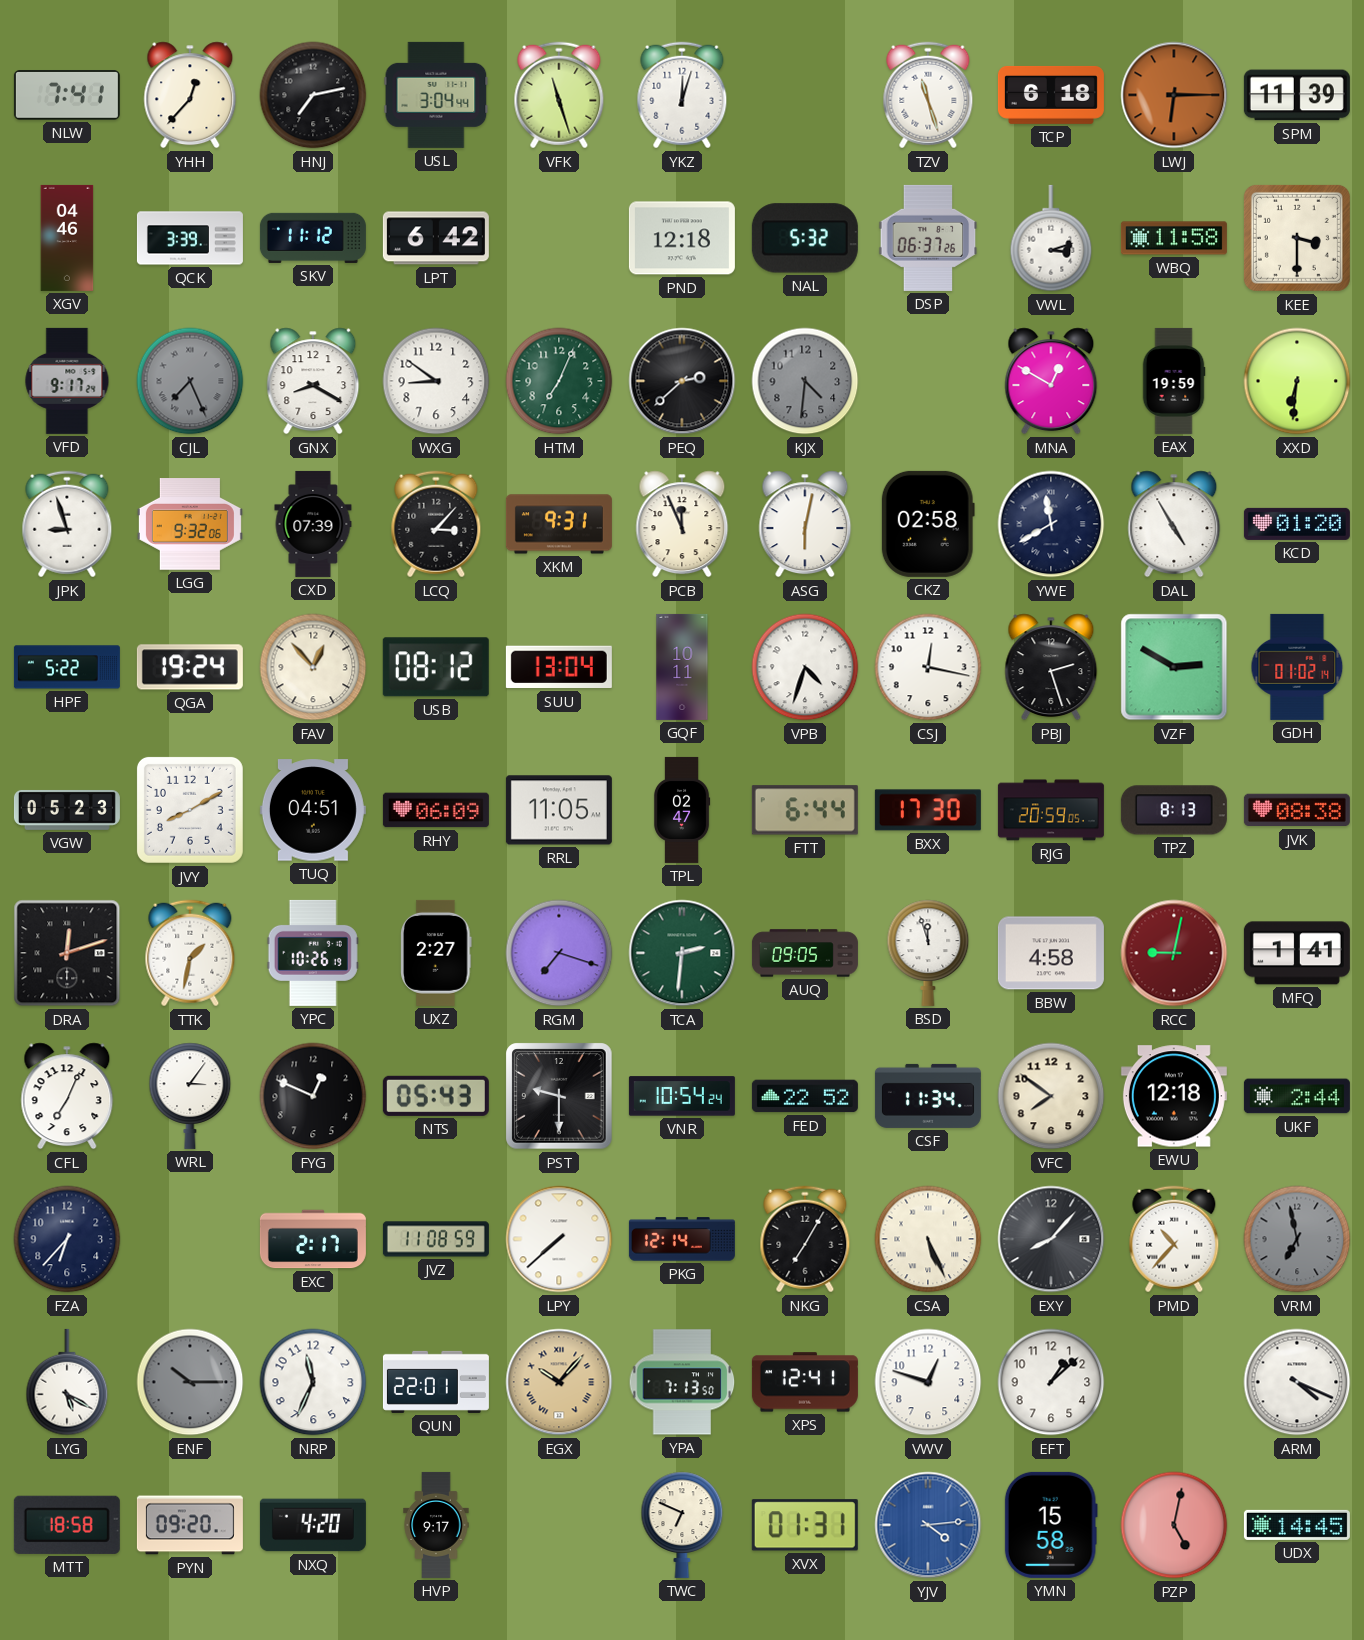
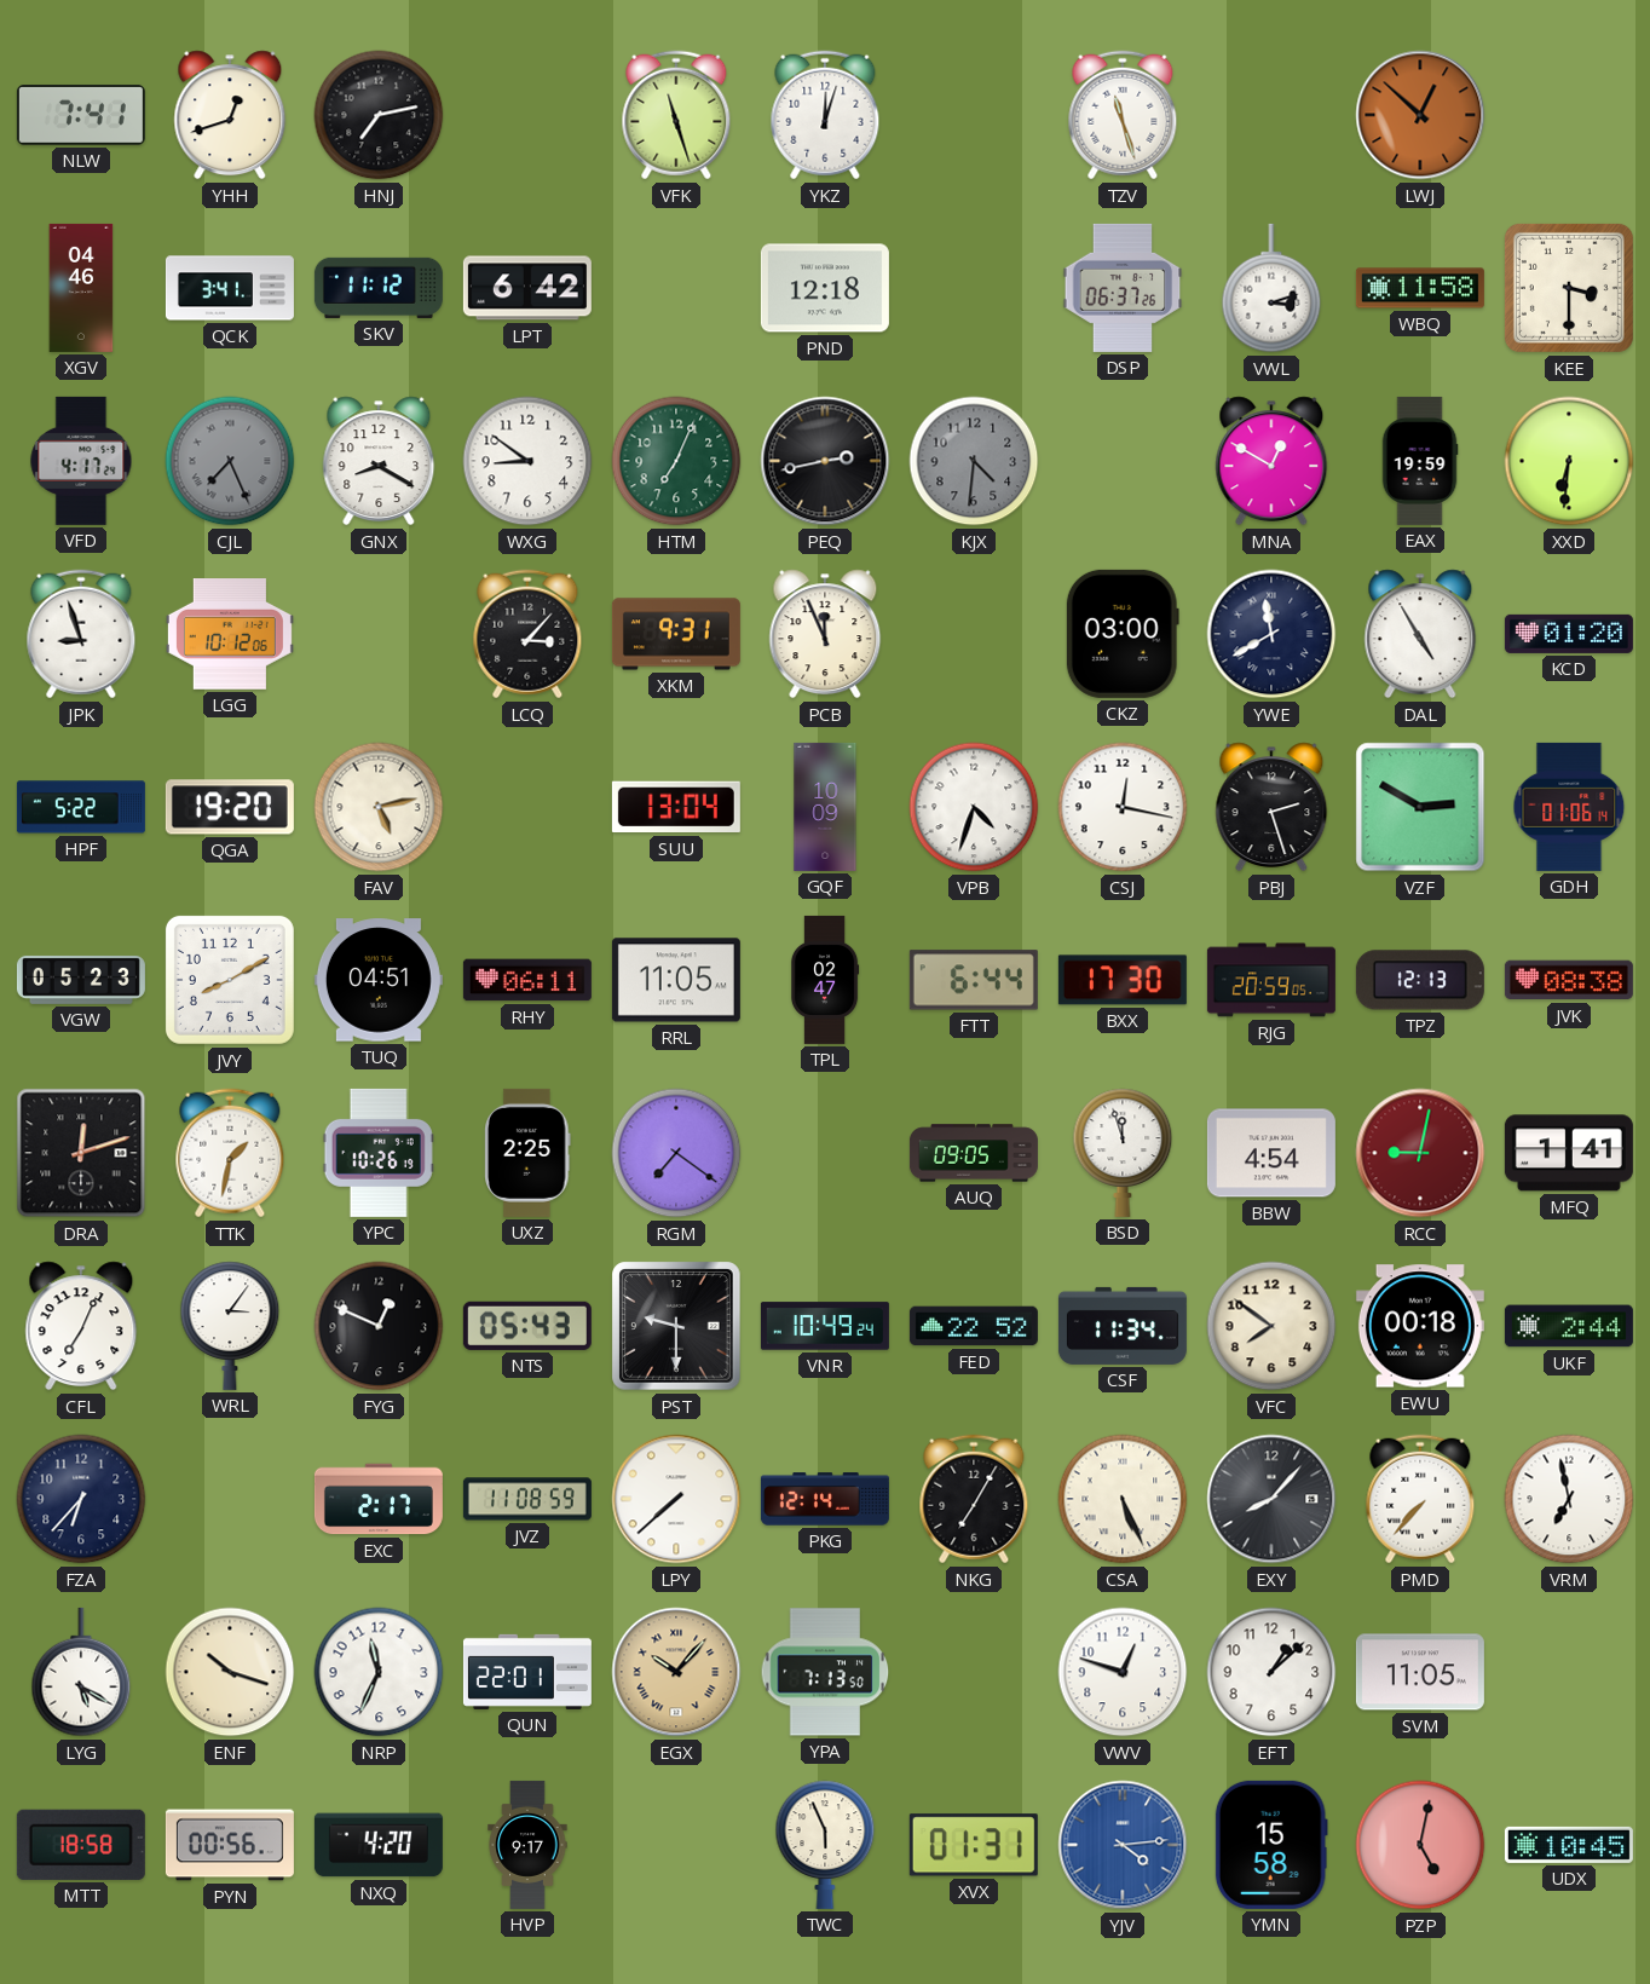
YHH: 12:37 -> 12:42 (230, 115)
USL: 3:04 -> none (436, 95)
TCP: 6:18 -> none (1051, 95)
LWJ: 6:15 -> 12:52 (1420, 115)
SPM: 11:39 -> none (1297, 95)
QCK: 3:39 -> 3:41 (230, 288)
NAL: 5:32 -> none (805, 238)
VFD: 9:17 -> 4:17 (81, 461)
PEQ: 2:38 -> 2:43 (825, 461)
LGG: 9:32 -> 10:12 (230, 634)
CXD: 07:39 -> none (313, 524)
ASG: 6:02 -> none (805, 524)
CKZ: 02:58 -> 03:00 (1123, 634)
QGA: 19:24 -> 19:20 (230, 807)
FAV: 12:53 -> 5:13 (379, 807)
USB: 08:12 -> none (436, 667)
GQF: 10:11 -> 10:09 (825, 807)
GDH: 01:02 -> 01:06 (1569, 807)
RHY: 06:09 -> 06:11 (527, 980)
TPZ: 8:13 -> 12:13 (1420, 980)
UXZ: 2:27 -> 2:25 (527, 1153)
RGM: 7:18 -> 7:21 (676, 1153)
TCA: 2:31 -> none (682, 953)
BBW: 4:58 -> 4:54 (1271, 1153)
VNR: 10:54 -> 10:49 (825, 1326)
EWU: 12:18 -> 00:18 (1420, 1326)
PMD: 10:37 -> 7:37 (1420, 1499)
VRM dial: grey -> white (1569, 1499)
ENF: 10:15 -> 10:18 (230, 1672)
ENF dial: grey -> cream (230, 1672)
XPS: 12:41 -> none (805, 1382)
SVM: none -> 11:05 (1420, 1672)
ARM: 4:19 -> none (1297, 1382)
PYN: 09:20 -> 00:56 (230, 1845)
TWC: 6:49 -> 5:56 (825, 1845)
UDX: 14:45 -> 10:45 (1569, 1845)
